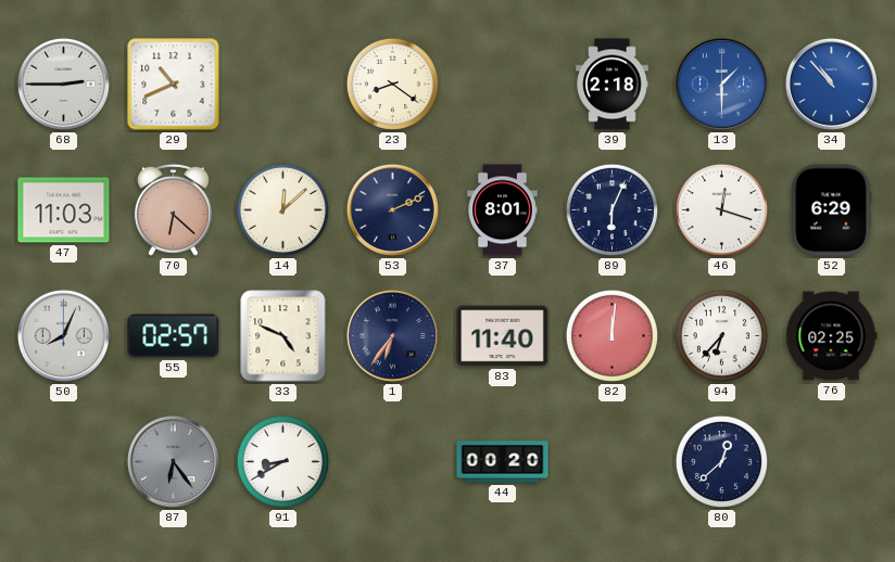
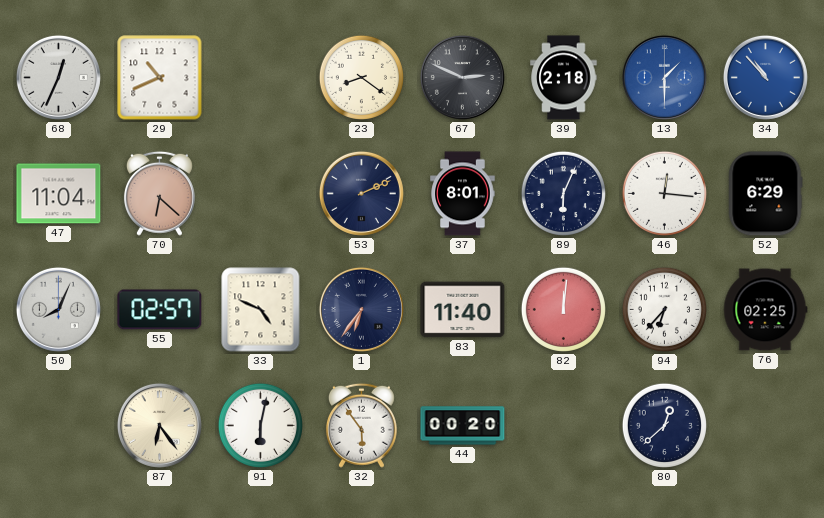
68: 2:45 -> 12:34 (58, 77)
67: none -> 2:49 (462, 77)
47: 11:03 -> 11:04 (59, 194)
14: 12:08 -> none (282, 209)
46: 12:18 -> 12:16 (664, 193)
87 dial: grey -> cream (159, 425)
91: 8:40 -> 6:02 (260, 425)
32: none -> 5:54 (361, 425)
